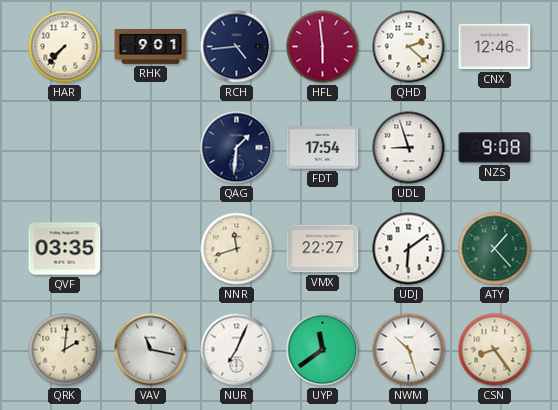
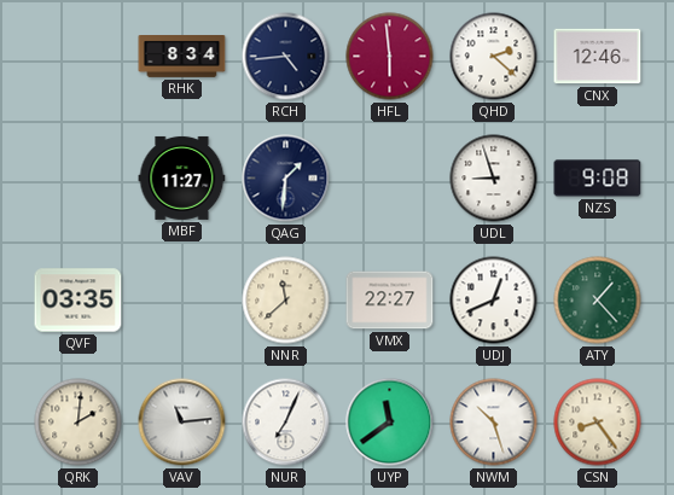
HAR: 7:37 -> none (65, 47)
RHK: 9:01 -> 8:34 (182, 57)
MBF: none -> 11:27 (182, 177)
FDT: 17:54 -> none (323, 148)
NNR: 11:42 -> 11:38 (286, 301)
UDJ: 6:09 -> 12:41 (494, 301)
VAV: 11:17 -> 11:14 (182, 423)
